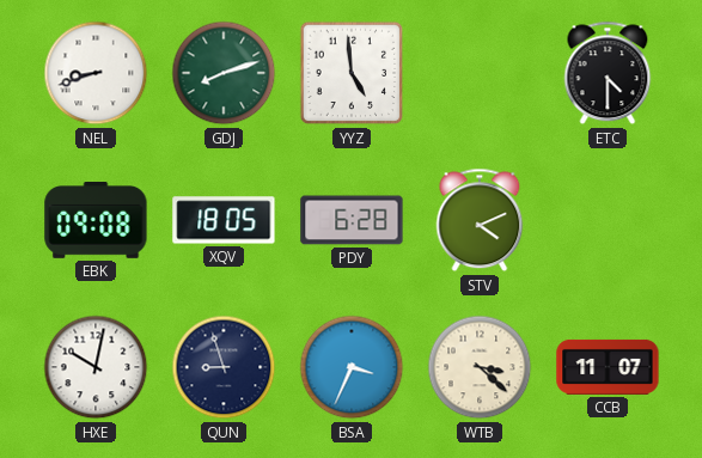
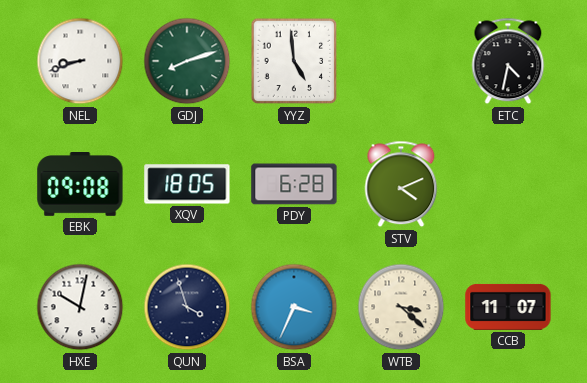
ETC: 4:30 -> 4:32 (508, 61)
QUN: 8:57 -> 3:57 (187, 307)
